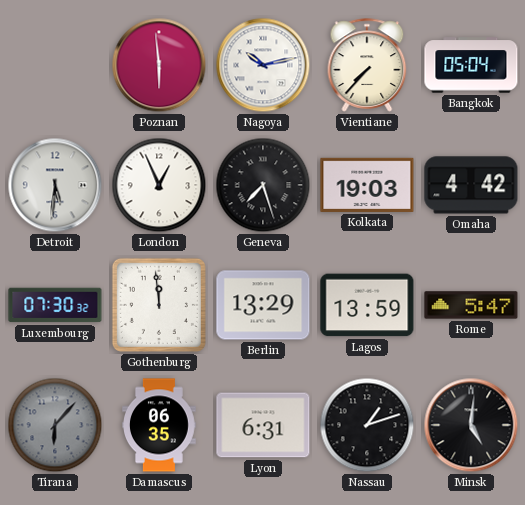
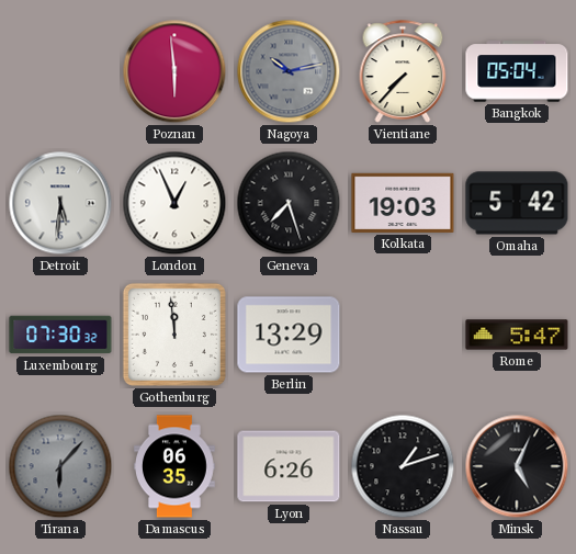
Nagoya dial: white -> grey (289, 71)
Omaha: 4:42 -> 5:42 (517, 203)
Lagos: 13:59 -> none (367, 305)
Lyon: 6:31 -> 6:26 (289, 466)
Minsk: 5:01 -> 5:04 (517, 466)
